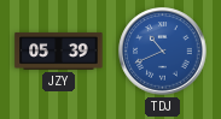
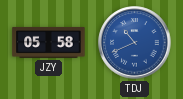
JZY: 05:39 -> 05:58 (49, 42)
